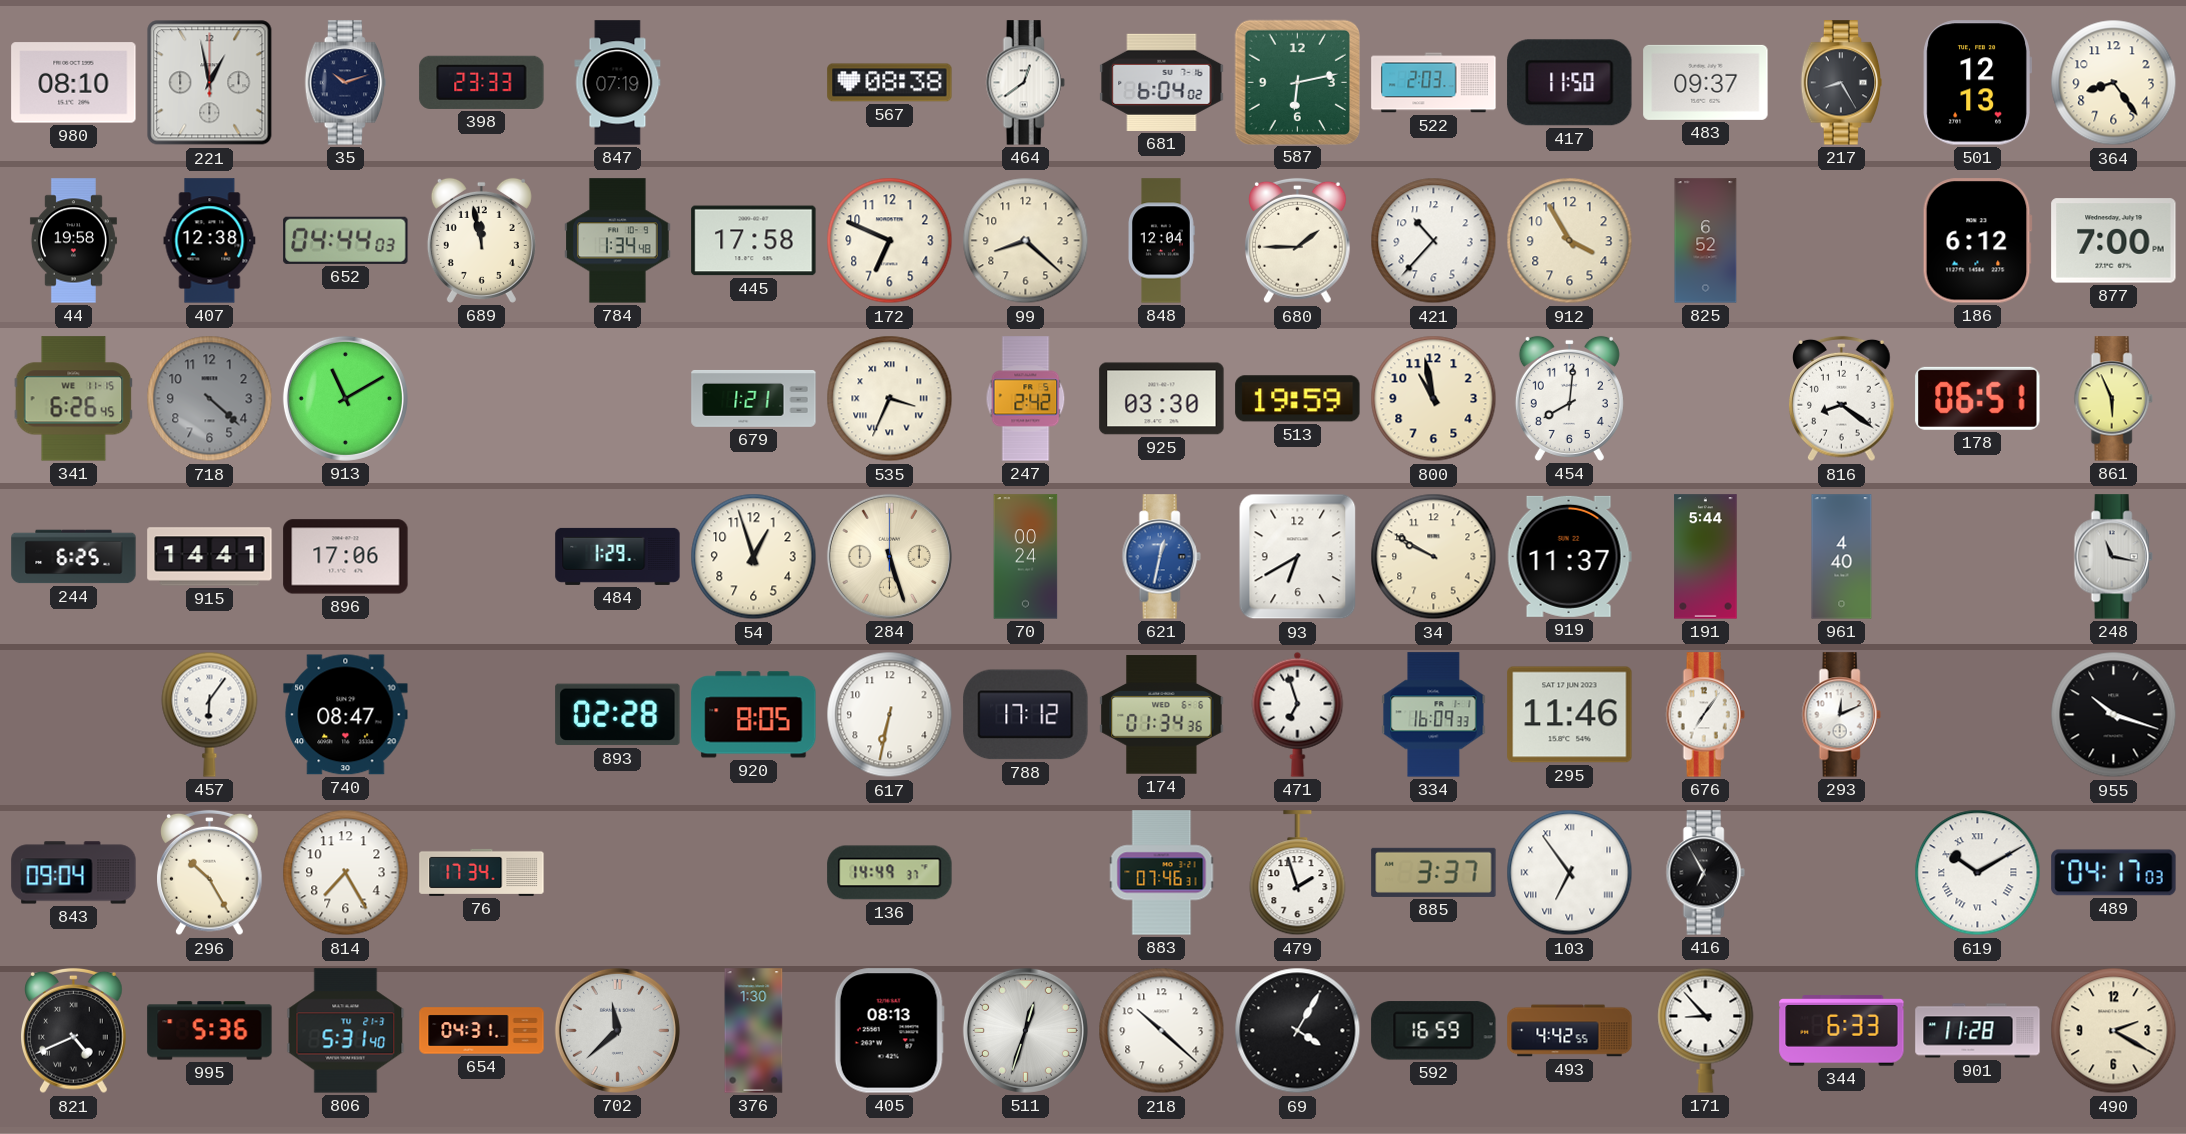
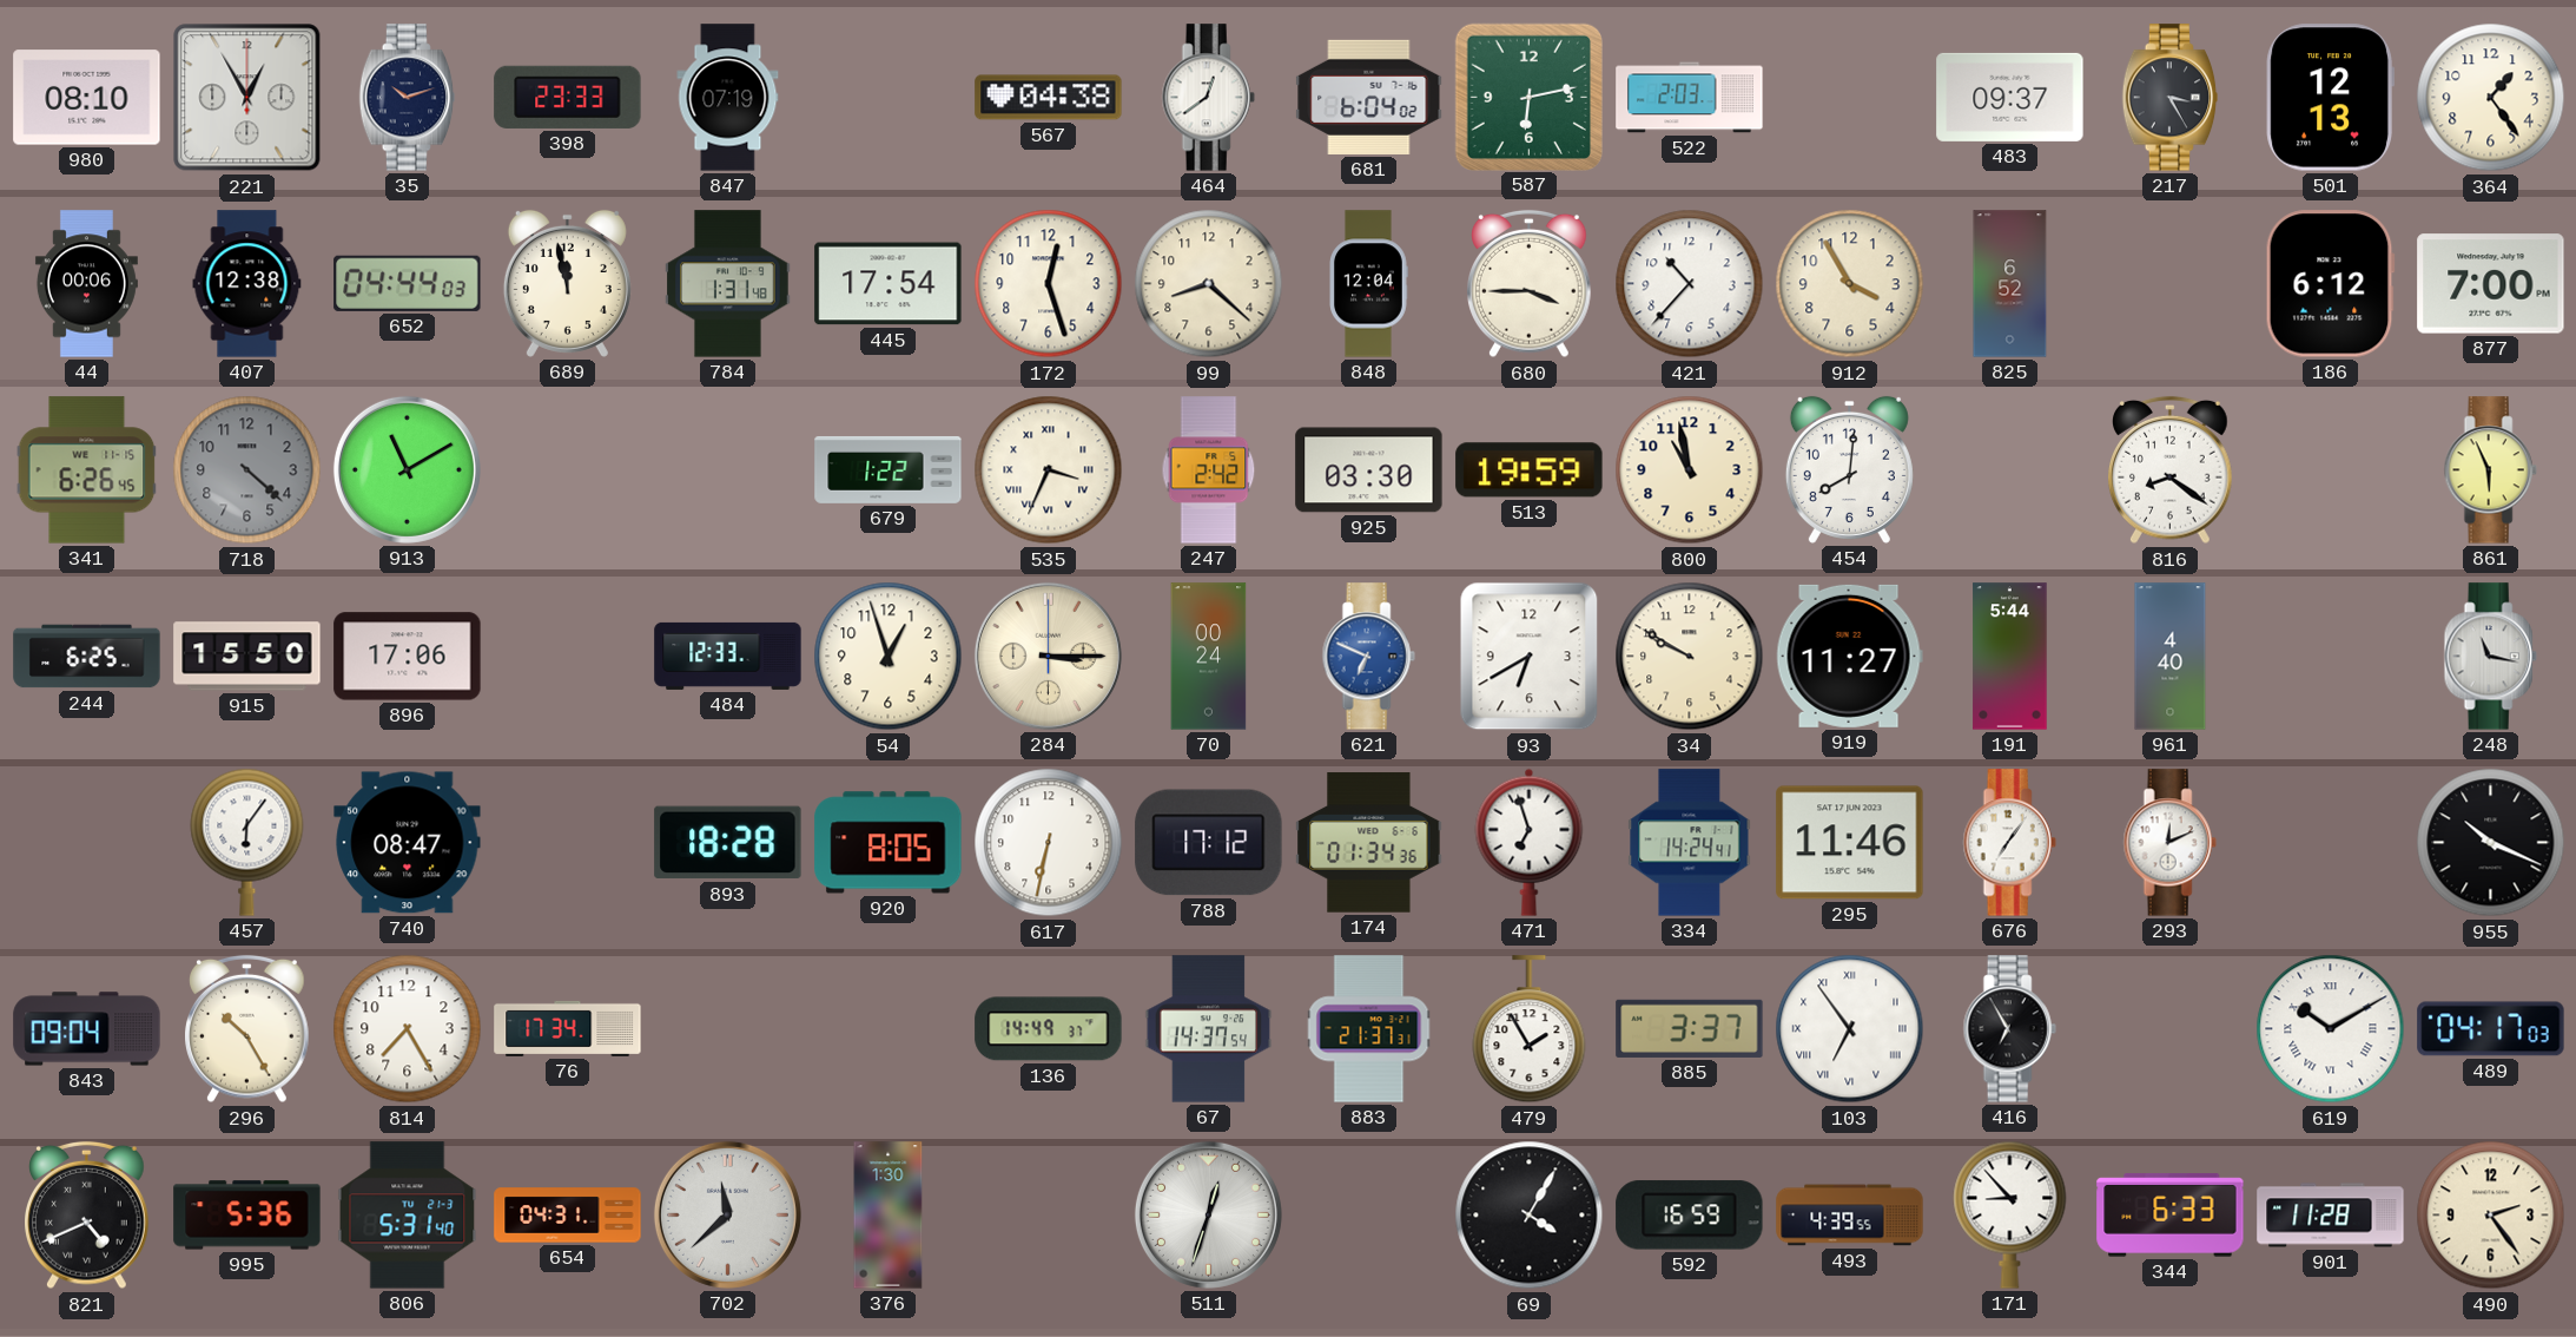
221: 12:58 -> 12:55 (247, 98)
567: 08:38 -> 04:38 (1049, 98)
417: 11:50 -> none (1570, 83)
217: 8:25 -> 3:25 (2171, 98)
364: 8:24 -> 1:24 (2491, 98)
44: 19:58 -> 00:06 (86, 284)
784: 1:34 -> 1:31 (728, 284)
445: 17:58 -> 17:54 (889, 284)
172: 6:49 -> 12:27 (1049, 284)
680: 1:45 -> 3:45 (1530, 284)
679: 1:21 -> 1:22 (889, 469)
178: 06:51 -> none (1978, 398)
915: 14:41 -> 15:50 (247, 657)
484: 1:29 -> 12:33 (728, 656)
284: 5:27 -> 3:15 (1048, 656)
621: 12:32 -> 6:49 (1368, 657)
919: 11:37 -> 11:27 (1849, 656)
893: 02:28 -> 18:28 (728, 843)
334: 16:09 -> 14:24 (1690, 843)
955: 10:18 -> 10:19 (2491, 843)
67: none -> 14:37 (1209, 1029)
883: 07:46 -> 21:37 (1369, 1029)
479: 1:57 -> 1:55 (1530, 1029)
405: 08:13 -> none (889, 1031)
218: 10:22 -> none (1162, 1031)
493: 4:42 -> 4:39 (1850, 1216)
490: 2:20 -> 2:24 (2491, 1216)
